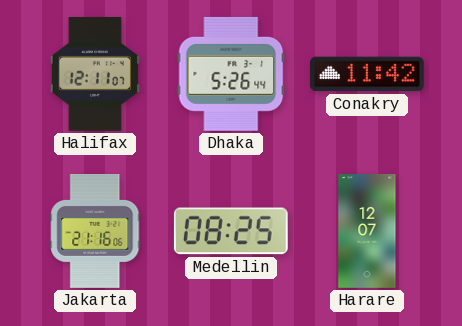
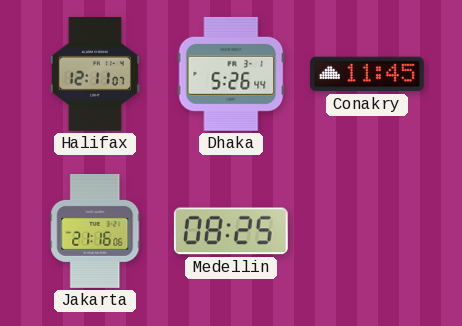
Conakry: 11:42 -> 11:45 (367, 74)
Harare: 12:07 -> none (367, 232)
